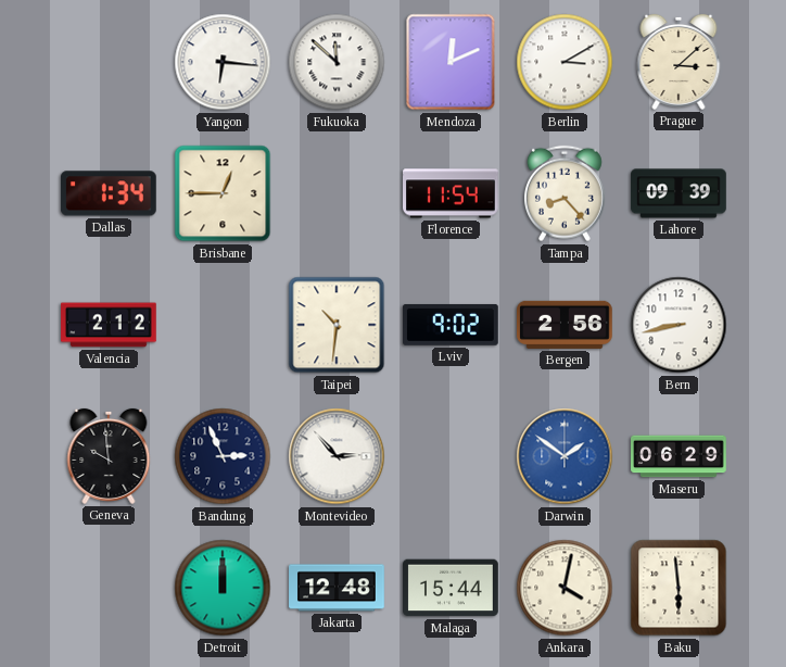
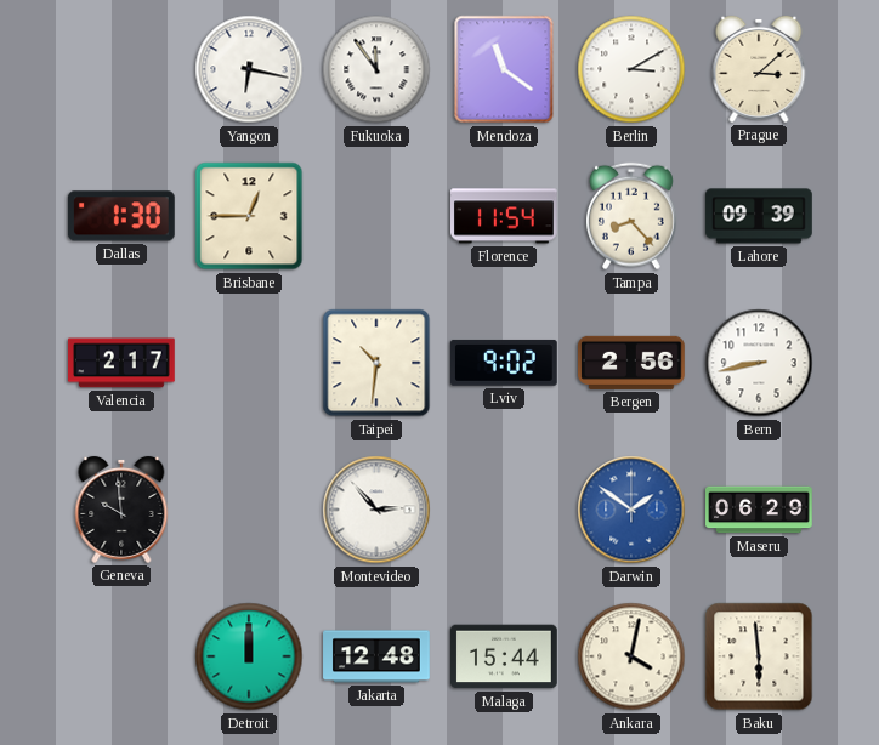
Yangon: 6:16 -> 6:17 (249, 69)
Fukuoka: 11:52 -> 11:54 (376, 69)
Mendoza: 12:11 -> 11:21 (504, 69)
Dallas: 1:34 -> 1:30 (121, 216)
Valencia: 2:12 -> 2:17 (121, 363)
Bandung: 2:56 -> none (223, 456)
